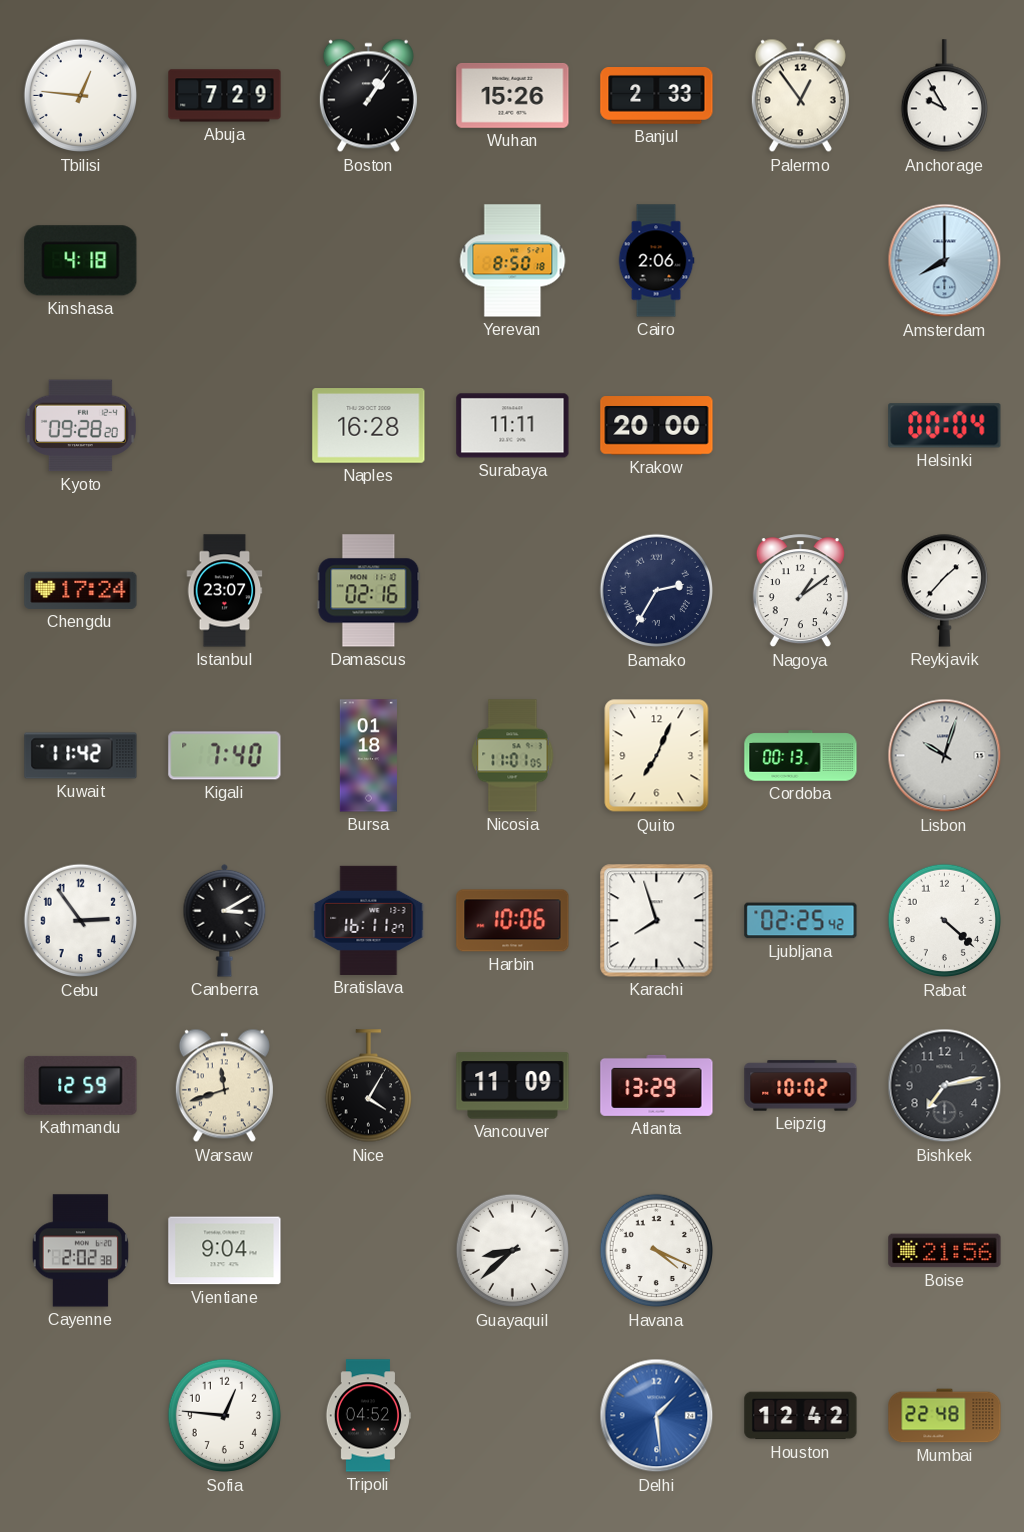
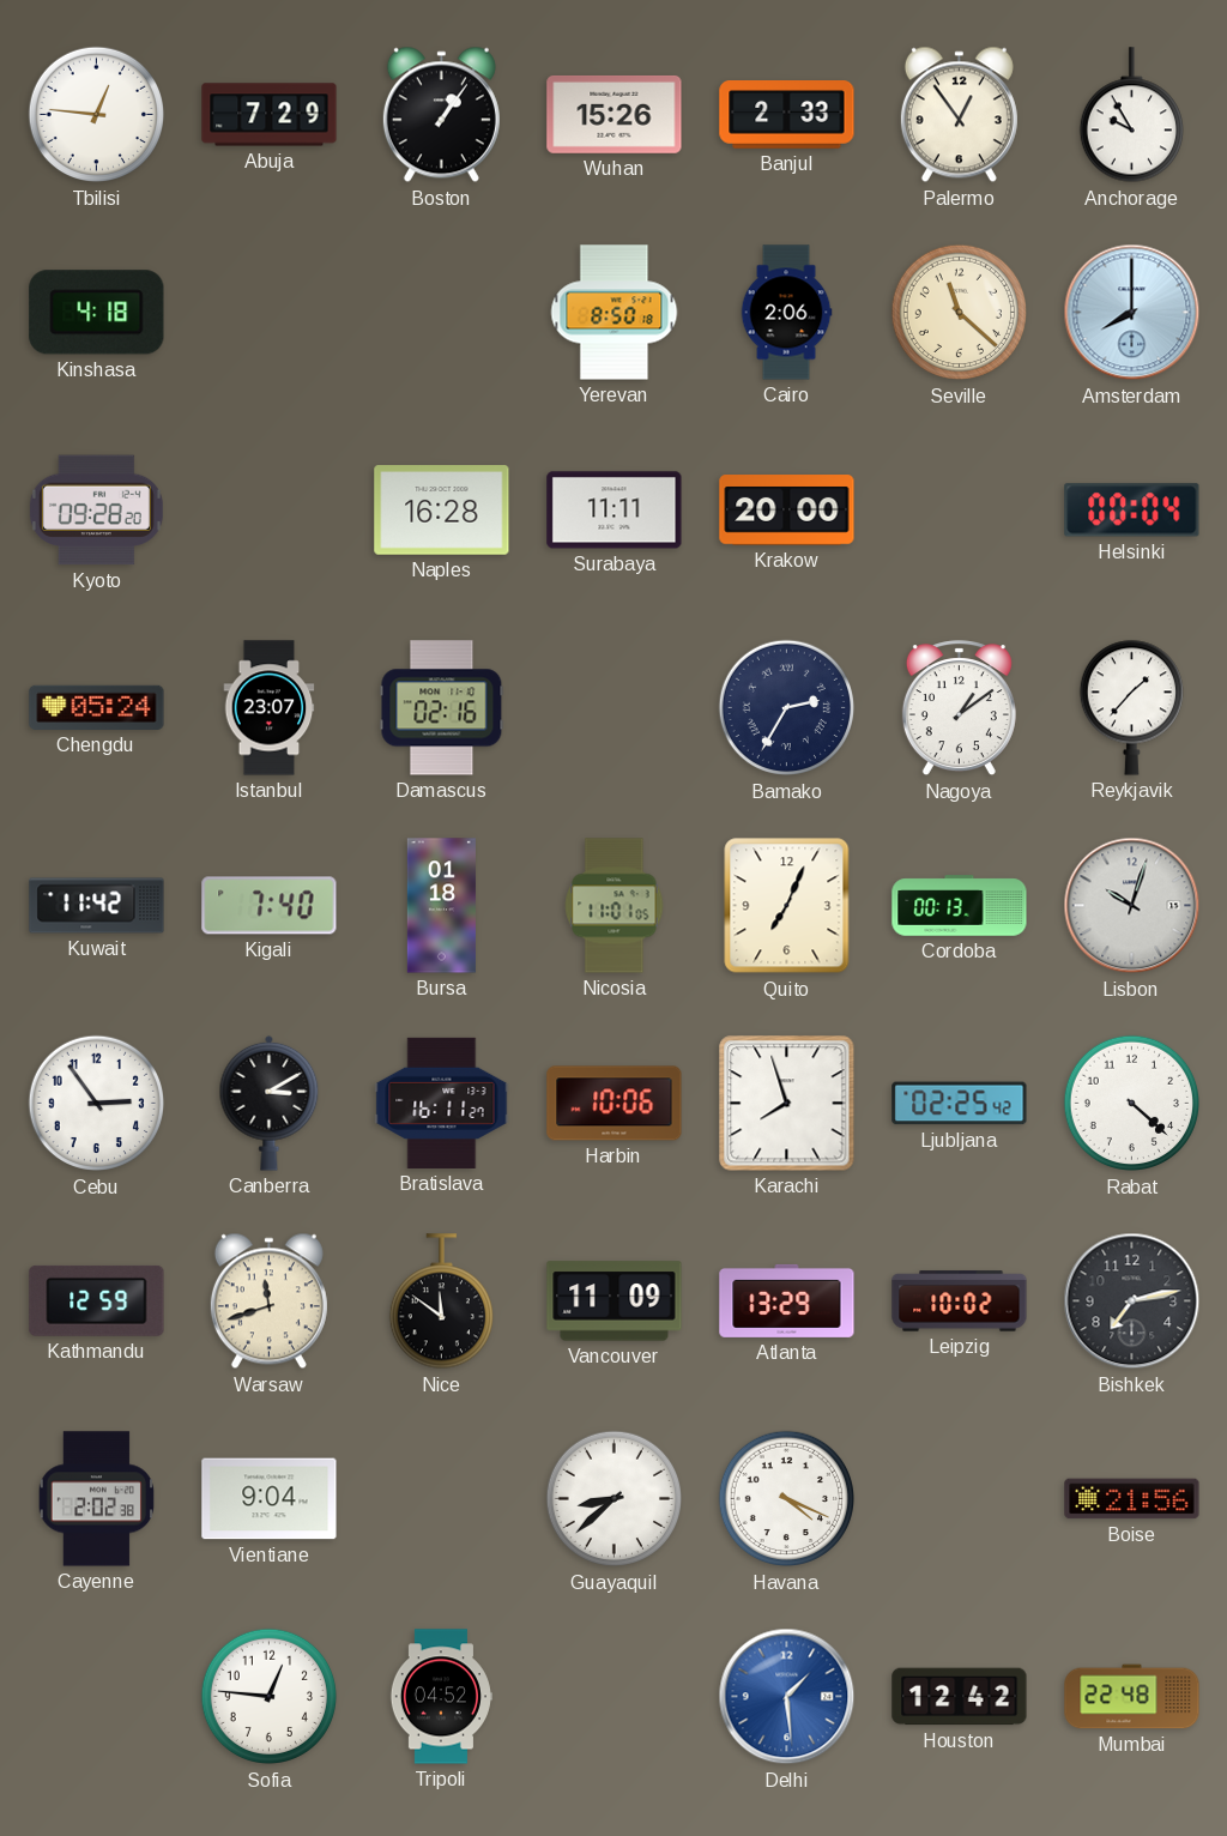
Seville: none -> 11:22 (960, 313)
Chengdu: 17:24 -> 05:24 (97, 707)
Nice: 4:05 -> 11:51 (441, 1301)
